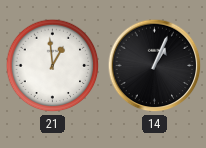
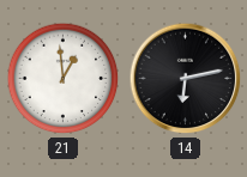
14: 1:04 -> 6:13 (186, 79)
